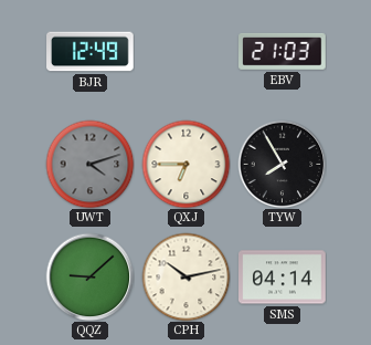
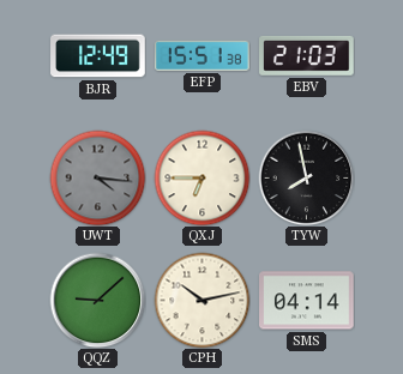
EFP: none -> 15:51 (203, 55)
UWT: 4:12 -> 4:16 (97, 177)
TYW: 7:55 -> 7:58 (306, 177)
